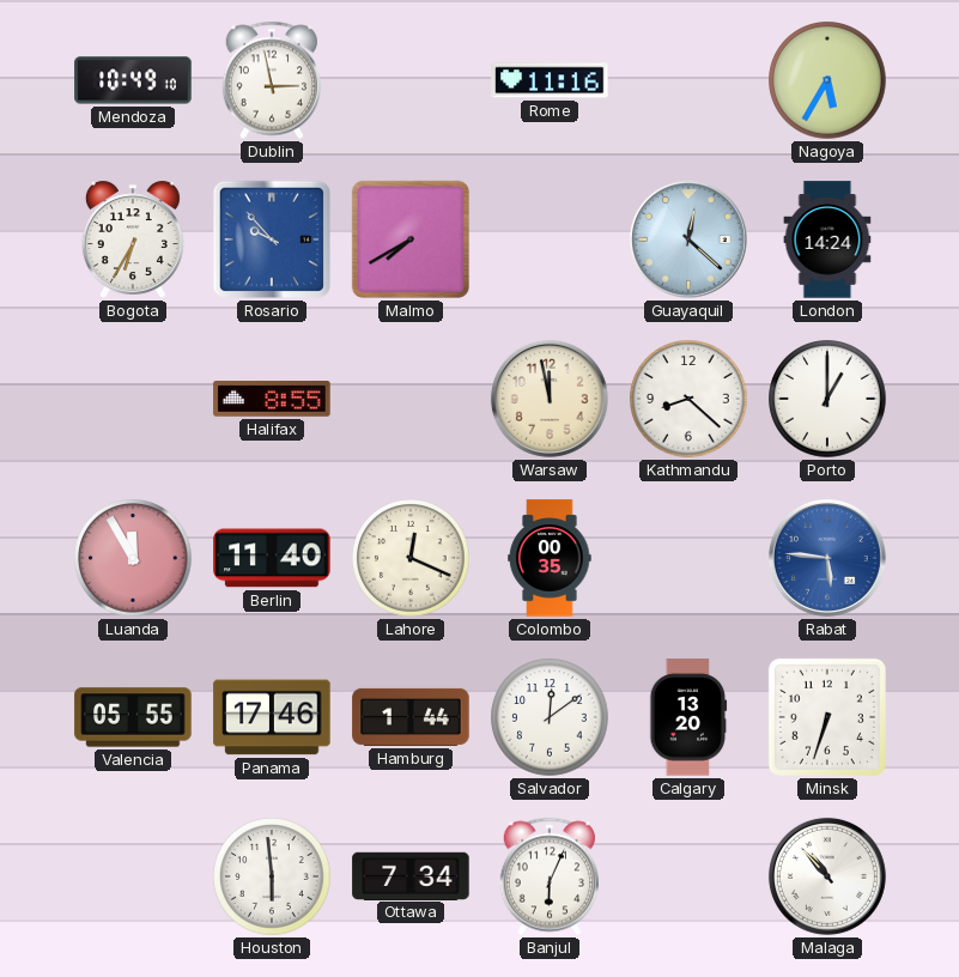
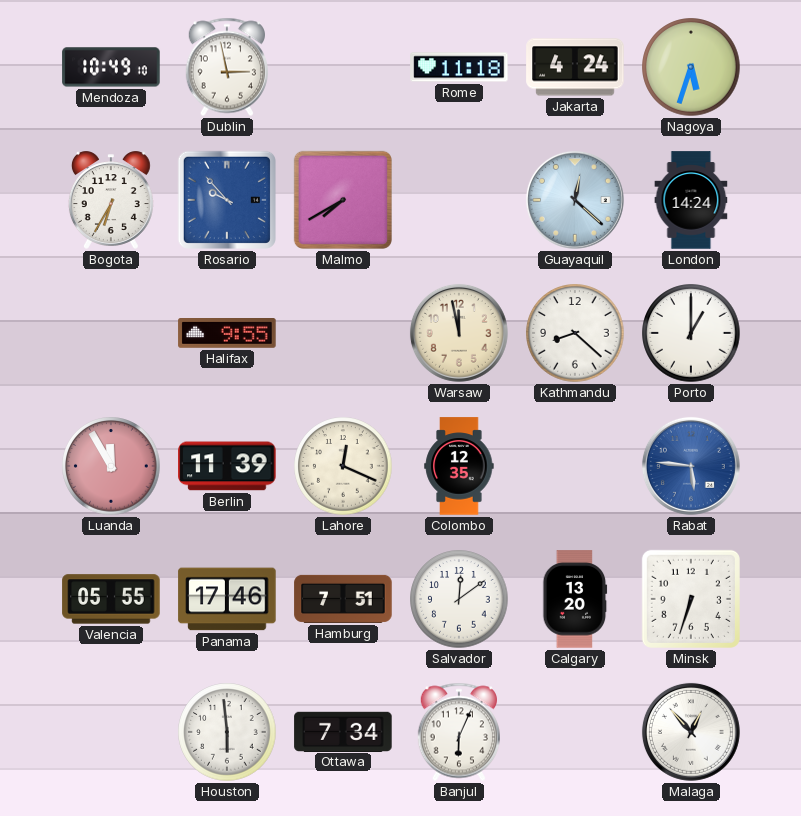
Rome: 11:16 -> 11:18 (459, 67)
Jakarta: none -> 4:24 (575, 67)
Nagoya: 5:35 -> 5:33 (691, 67)
Halifax: 8:55 -> 9:55 (227, 334)
Berlin: 11:40 -> 11:39 (227, 466)
Colombo: 00:35 -> 12:35 (459, 466)
Hamburg: 1:44 -> 7:51 (343, 599)
Malaga: 10:53 -> 12:53 (691, 732)
